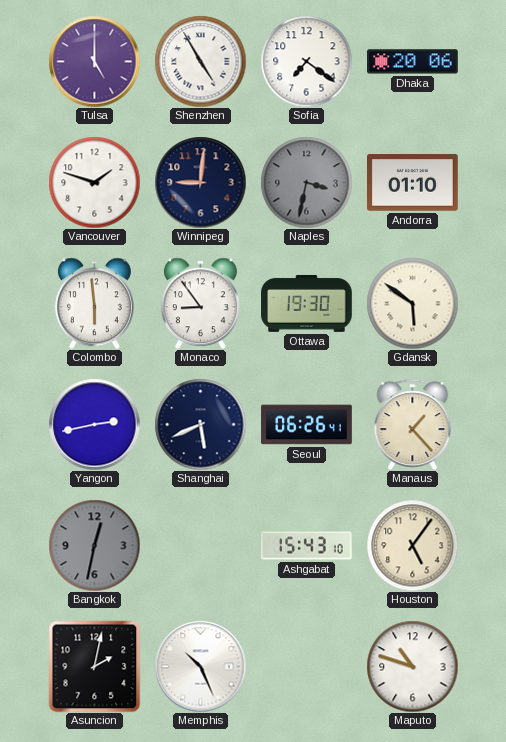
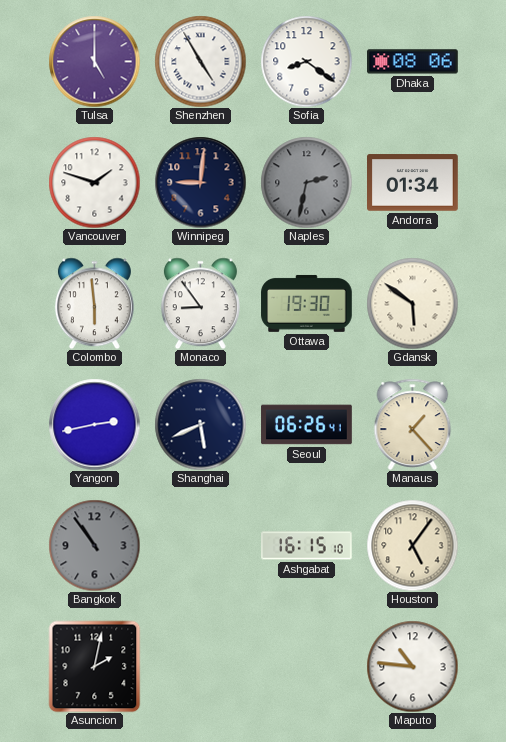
Sofia: 7:21 -> 8:21 (306, 61)
Dhaka: 20:06 -> 08:06 (413, 62)
Naples: 3:32 -> 2:32 (306, 182)
Andorra: 01:10 -> 01:34 (413, 183)
Bangkok: 12:32 -> 10:54 (94, 545)
Ashgabat: 15:43 -> 16:15 (307, 546)
Memphis: 10:26 -> none (200, 666)
Maputo: 10:48 -> 10:46 (412, 666)
